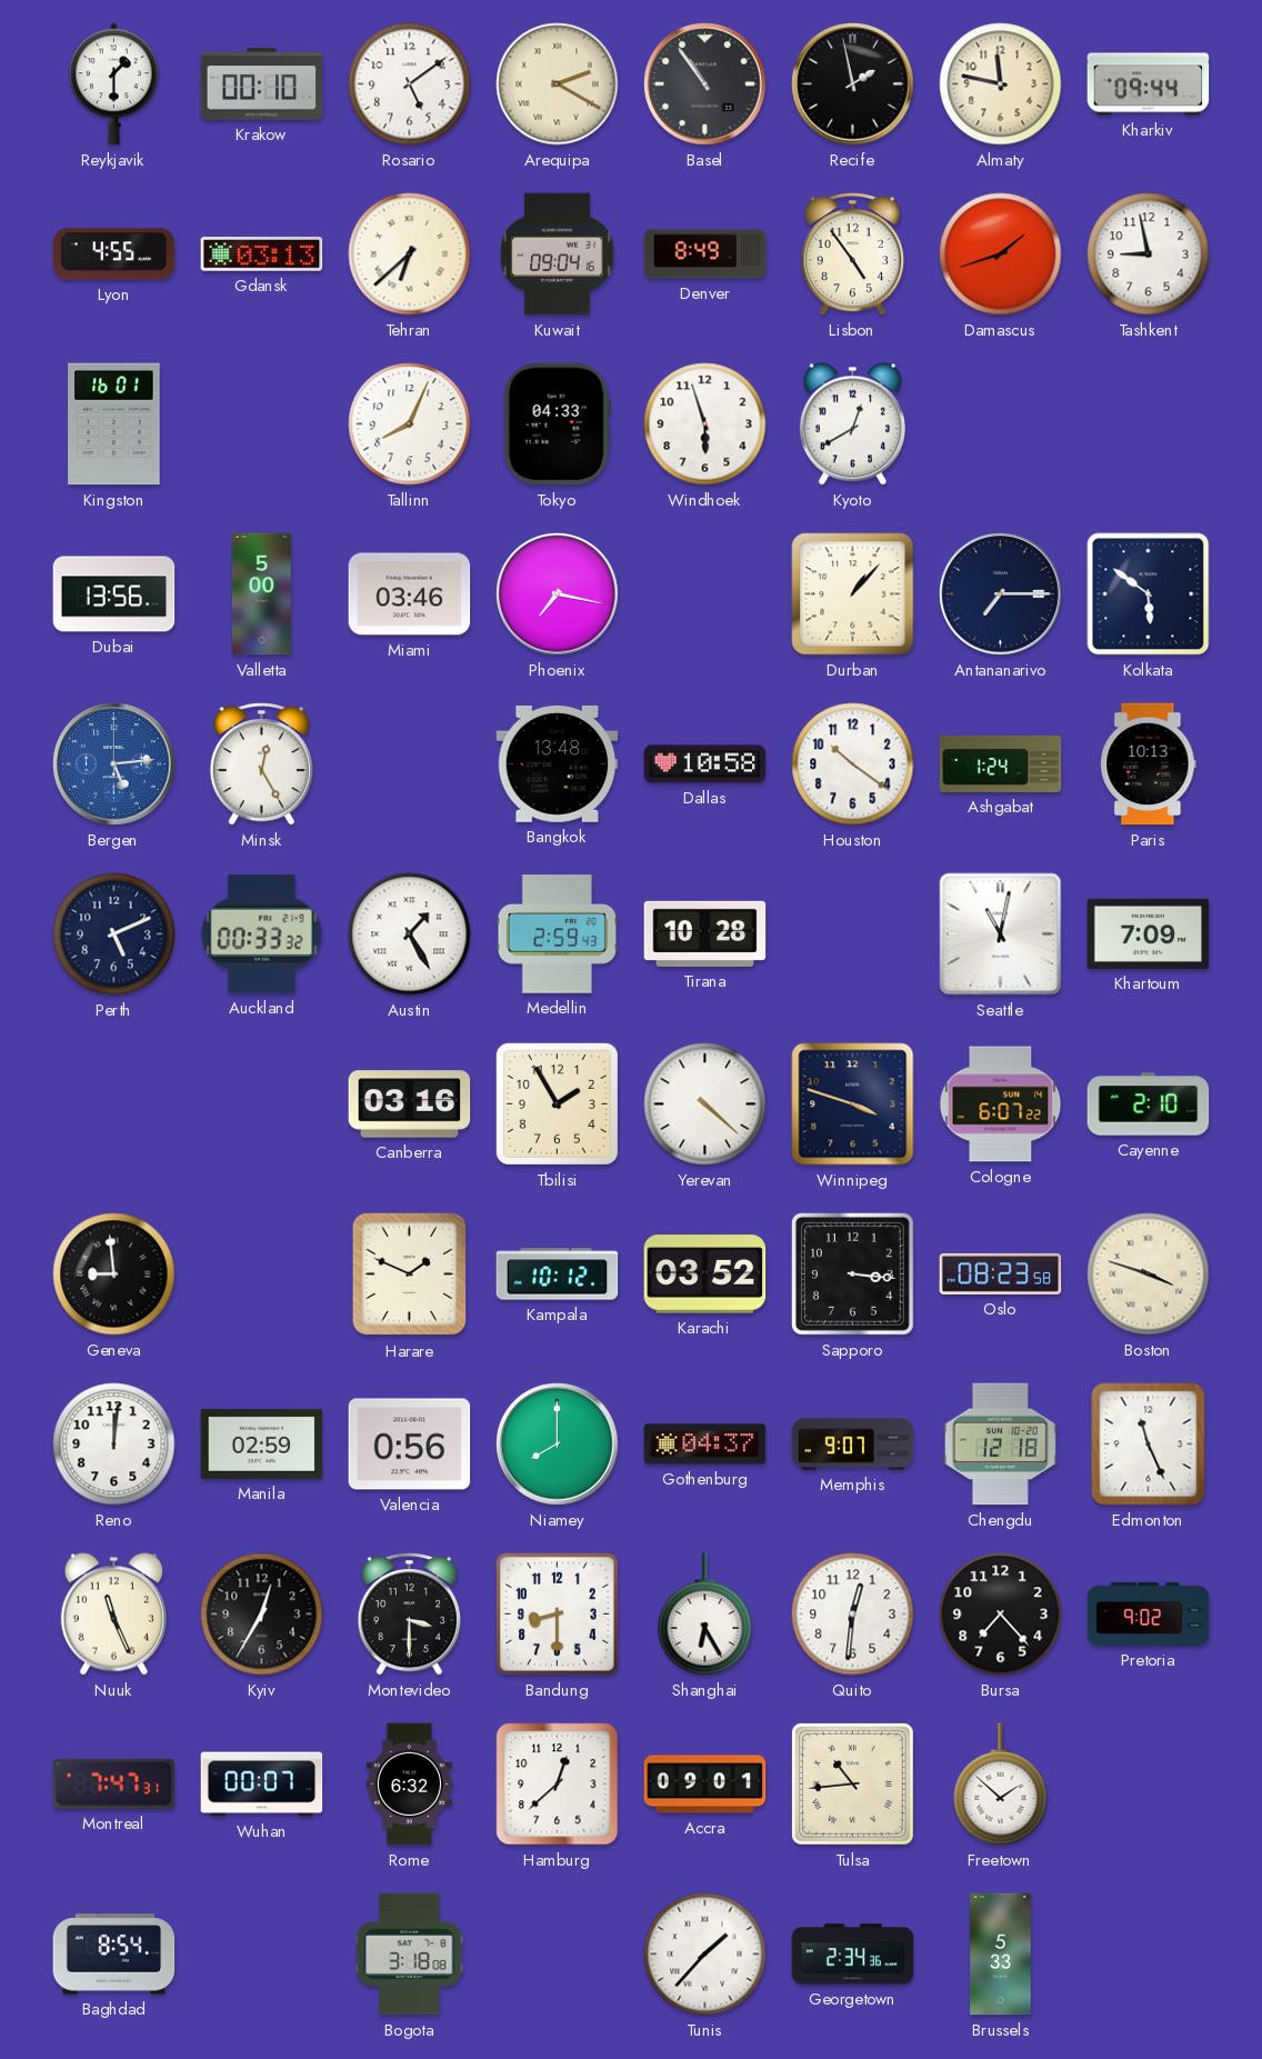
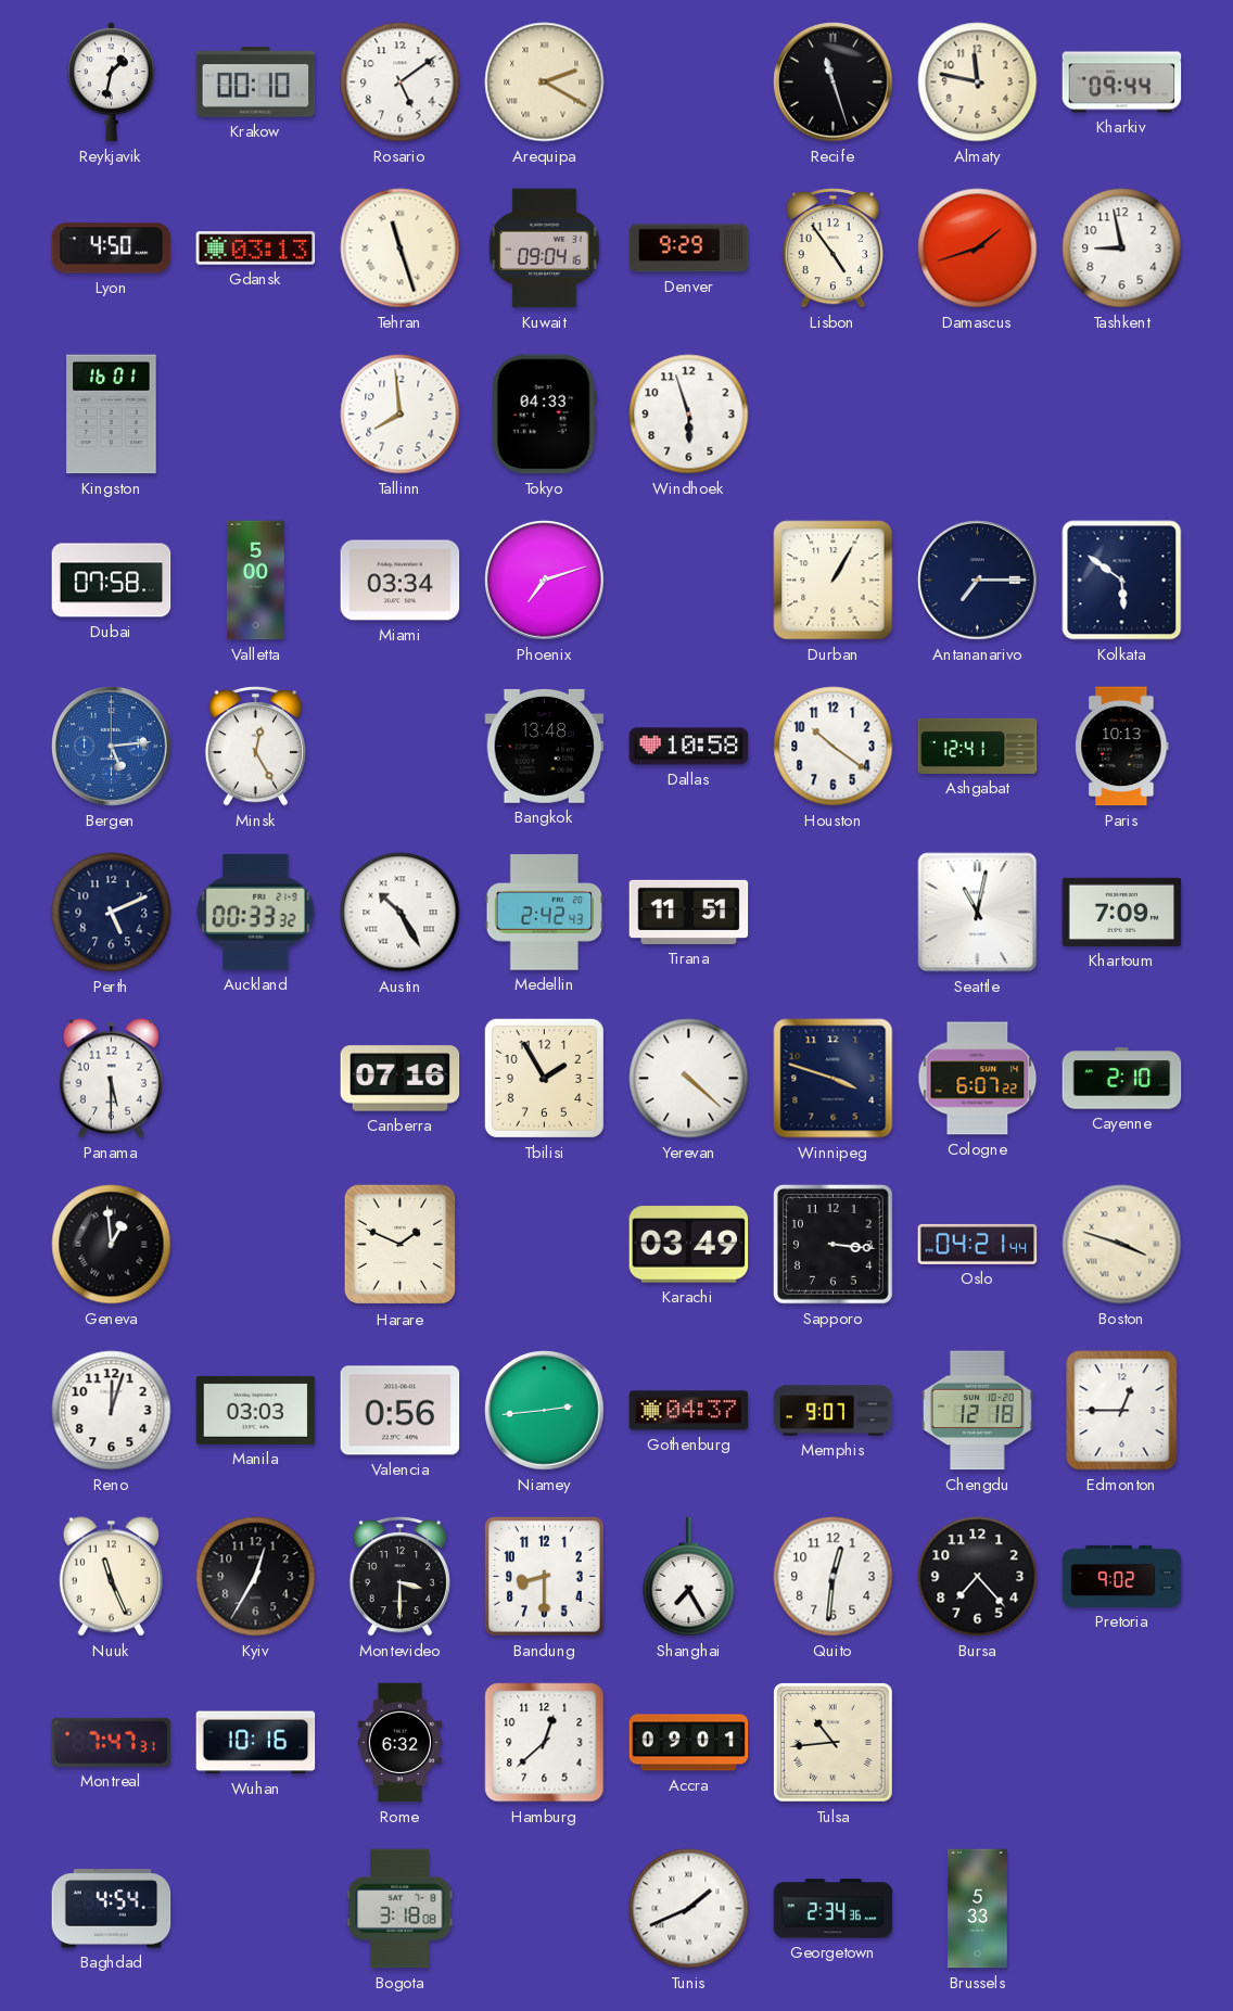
Reykjavik: 1:30 -> 1:32 (112, 82)
Basel: 10:54 -> none (705, 84)
Recife: 1:58 -> 11:27 (834, 82)
Lyon: 4:55 -> 4:50 (112, 249)
Tehran: 6:38 -> 11:27 (401, 249)
Denver: 8:49 -> 9:29 (689, 249)
Tallinn: 8:04 -> 7:59 (401, 415)
Kyoto: 12:40 -> none (852, 424)
Dubai: 13:56 -> 07:58 (112, 581)
Miami: 03:46 -> 03:34 (401, 581)
Phoenix: 7:17 -> 7:12 (545, 581)
Durban: 1:07 -> 1:05 (834, 581)
Ashgabat: 1:24 -> 12:41 (978, 746)
Austin: 1:25 -> 10:25 (401, 913)
Medellin: 2:59 -> 2:42 (545, 913)
Tirana: 10:28 -> 11:51 (689, 912)
Panama: none -> 5:30 (111, 1079)
Canberra: 03:16 -> 07:16 (401, 1079)
Geneva: 8:59 -> 12:59 (112, 1245)
Kampala: 10:12 -> none (558, 1275)
Karachi: 03:52 -> 03:49 (689, 1245)
Oslo: 08:23 -> 04:21 (978, 1244)
Reno: 12:01 -> 12:03 (112, 1411)
Manila: 02:59 -> 03:03 (256, 1410)
Niamey: 8:00 -> 2:44 (545, 1411)
Edmonton: 11:26 -> 12:45 (1122, 1411)
Shanghai: 6:25 -> 7:25 (689, 1577)
Wuhan: 00:07 -> 10:16 (256, 1743)
Freetown: 1:52 -> none (1001, 1785)
Baghdad: 8:54 -> 4:54 (112, 1909)
Tunis: 1:37 -> 1:41 (689, 1909)
